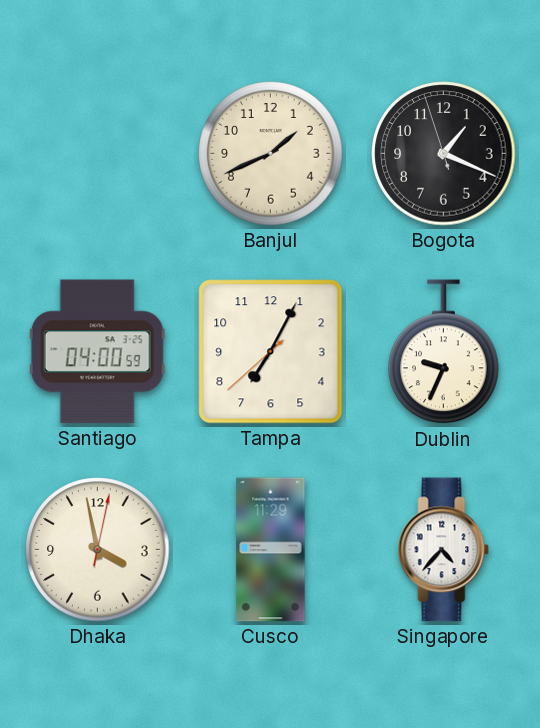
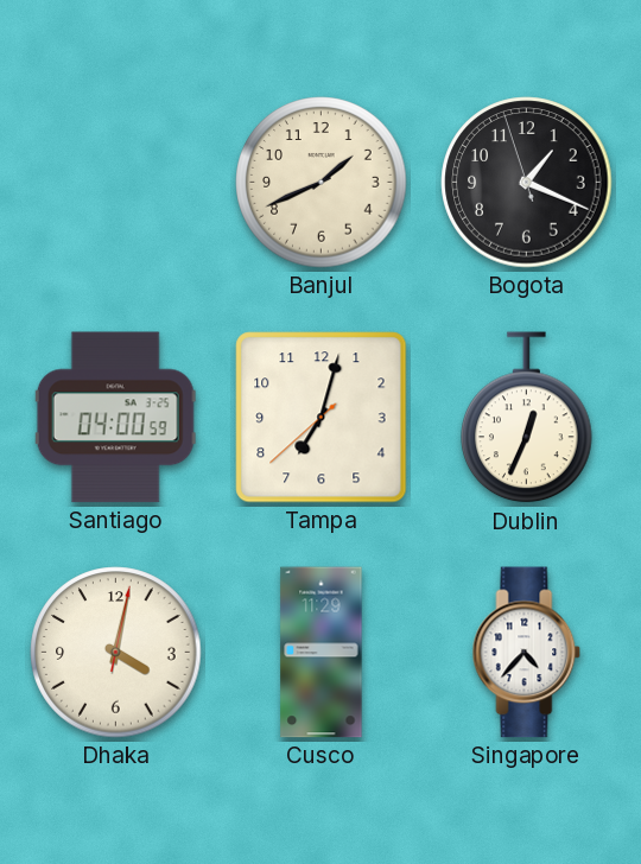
Tampa: 7:04 -> 7:02 (322, 418)
Dublin: 9:34 -> 12:34 (527, 418)
Dhaka: 3:58 -> 4:02 (116, 653)
